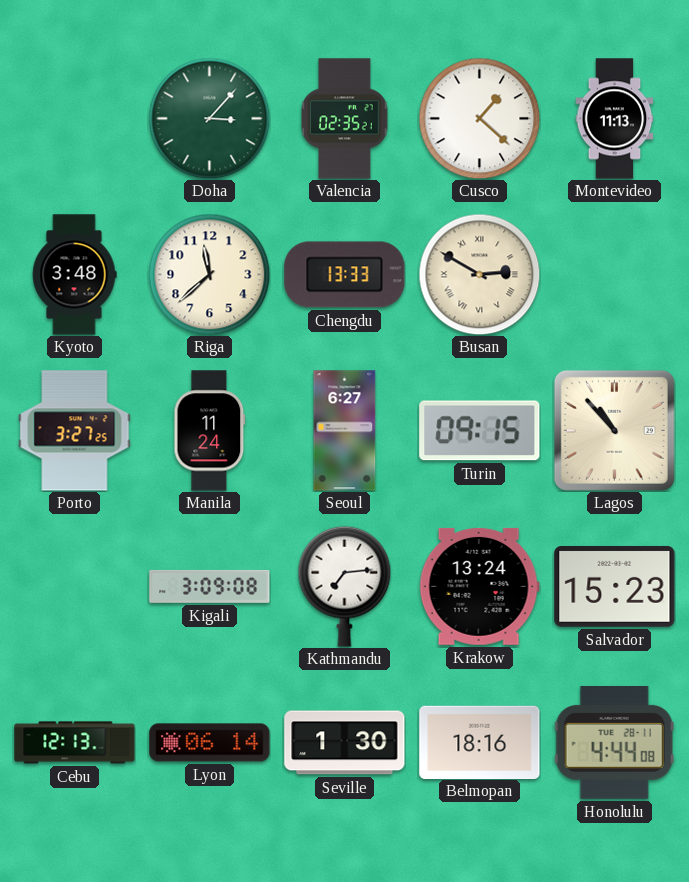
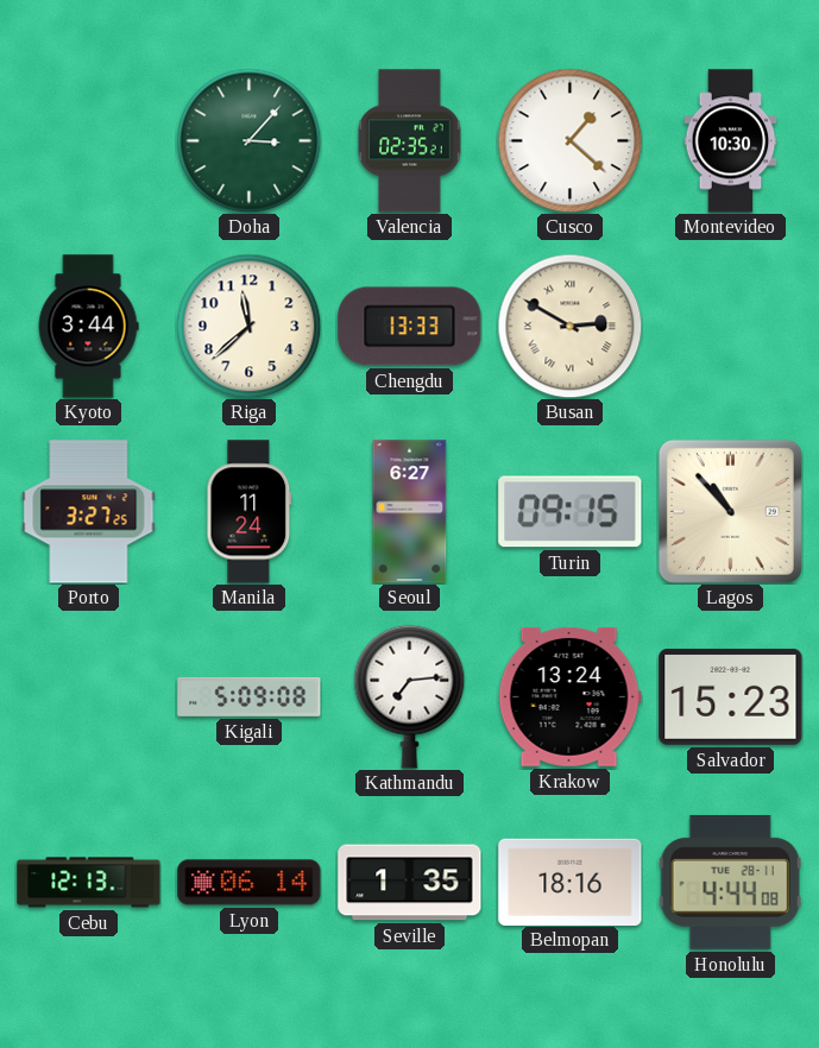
Montevideo: 11:13 -> 10:30 (731, 141)
Kyoto: 3:48 -> 3:44 (88, 327)
Kigali: 3:09 -> 5:09 (250, 696)
Seville: 1:30 -> 1:35 (410, 883)
